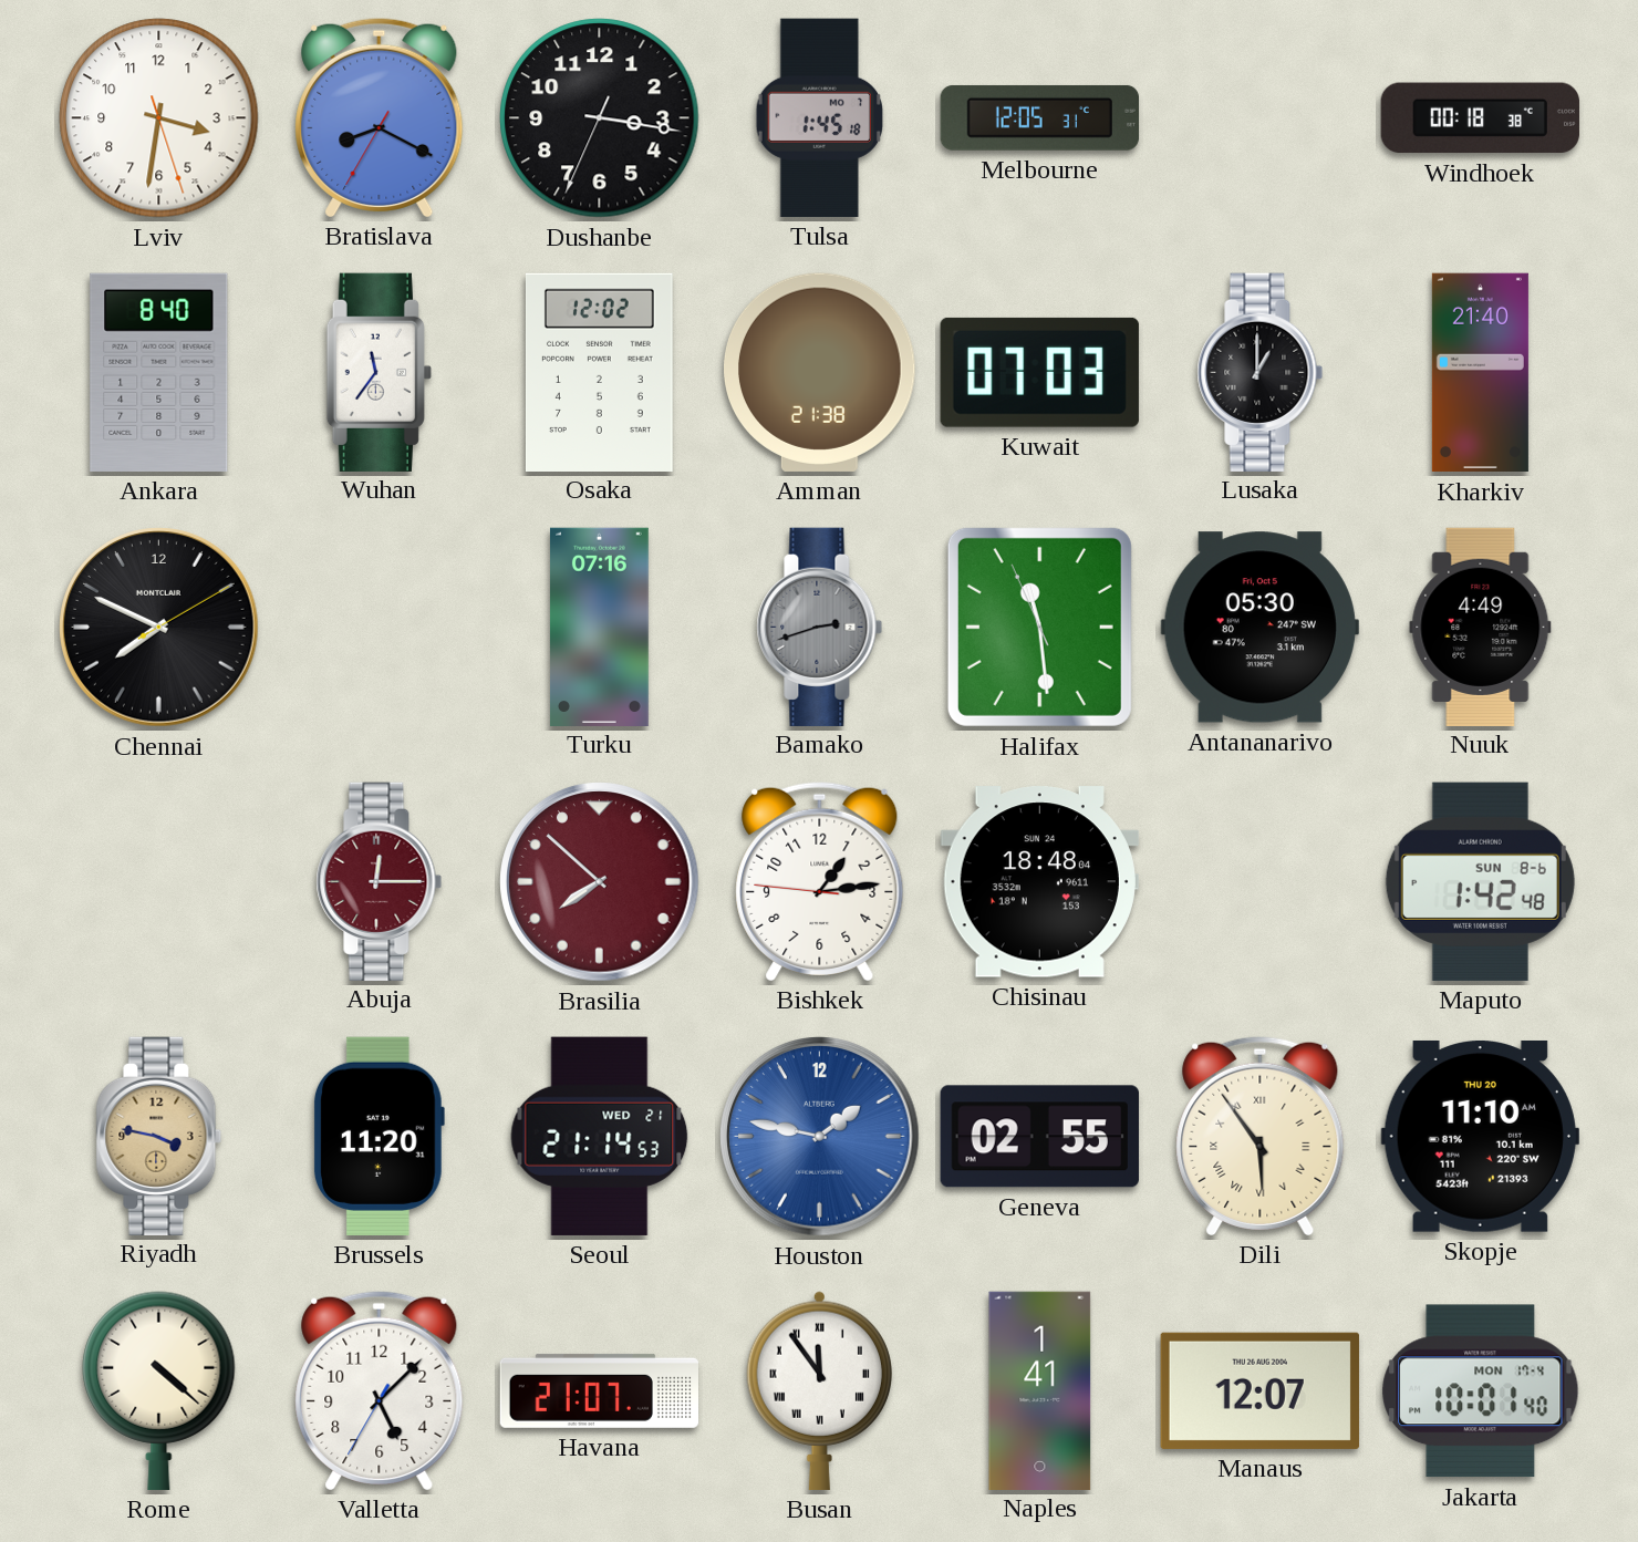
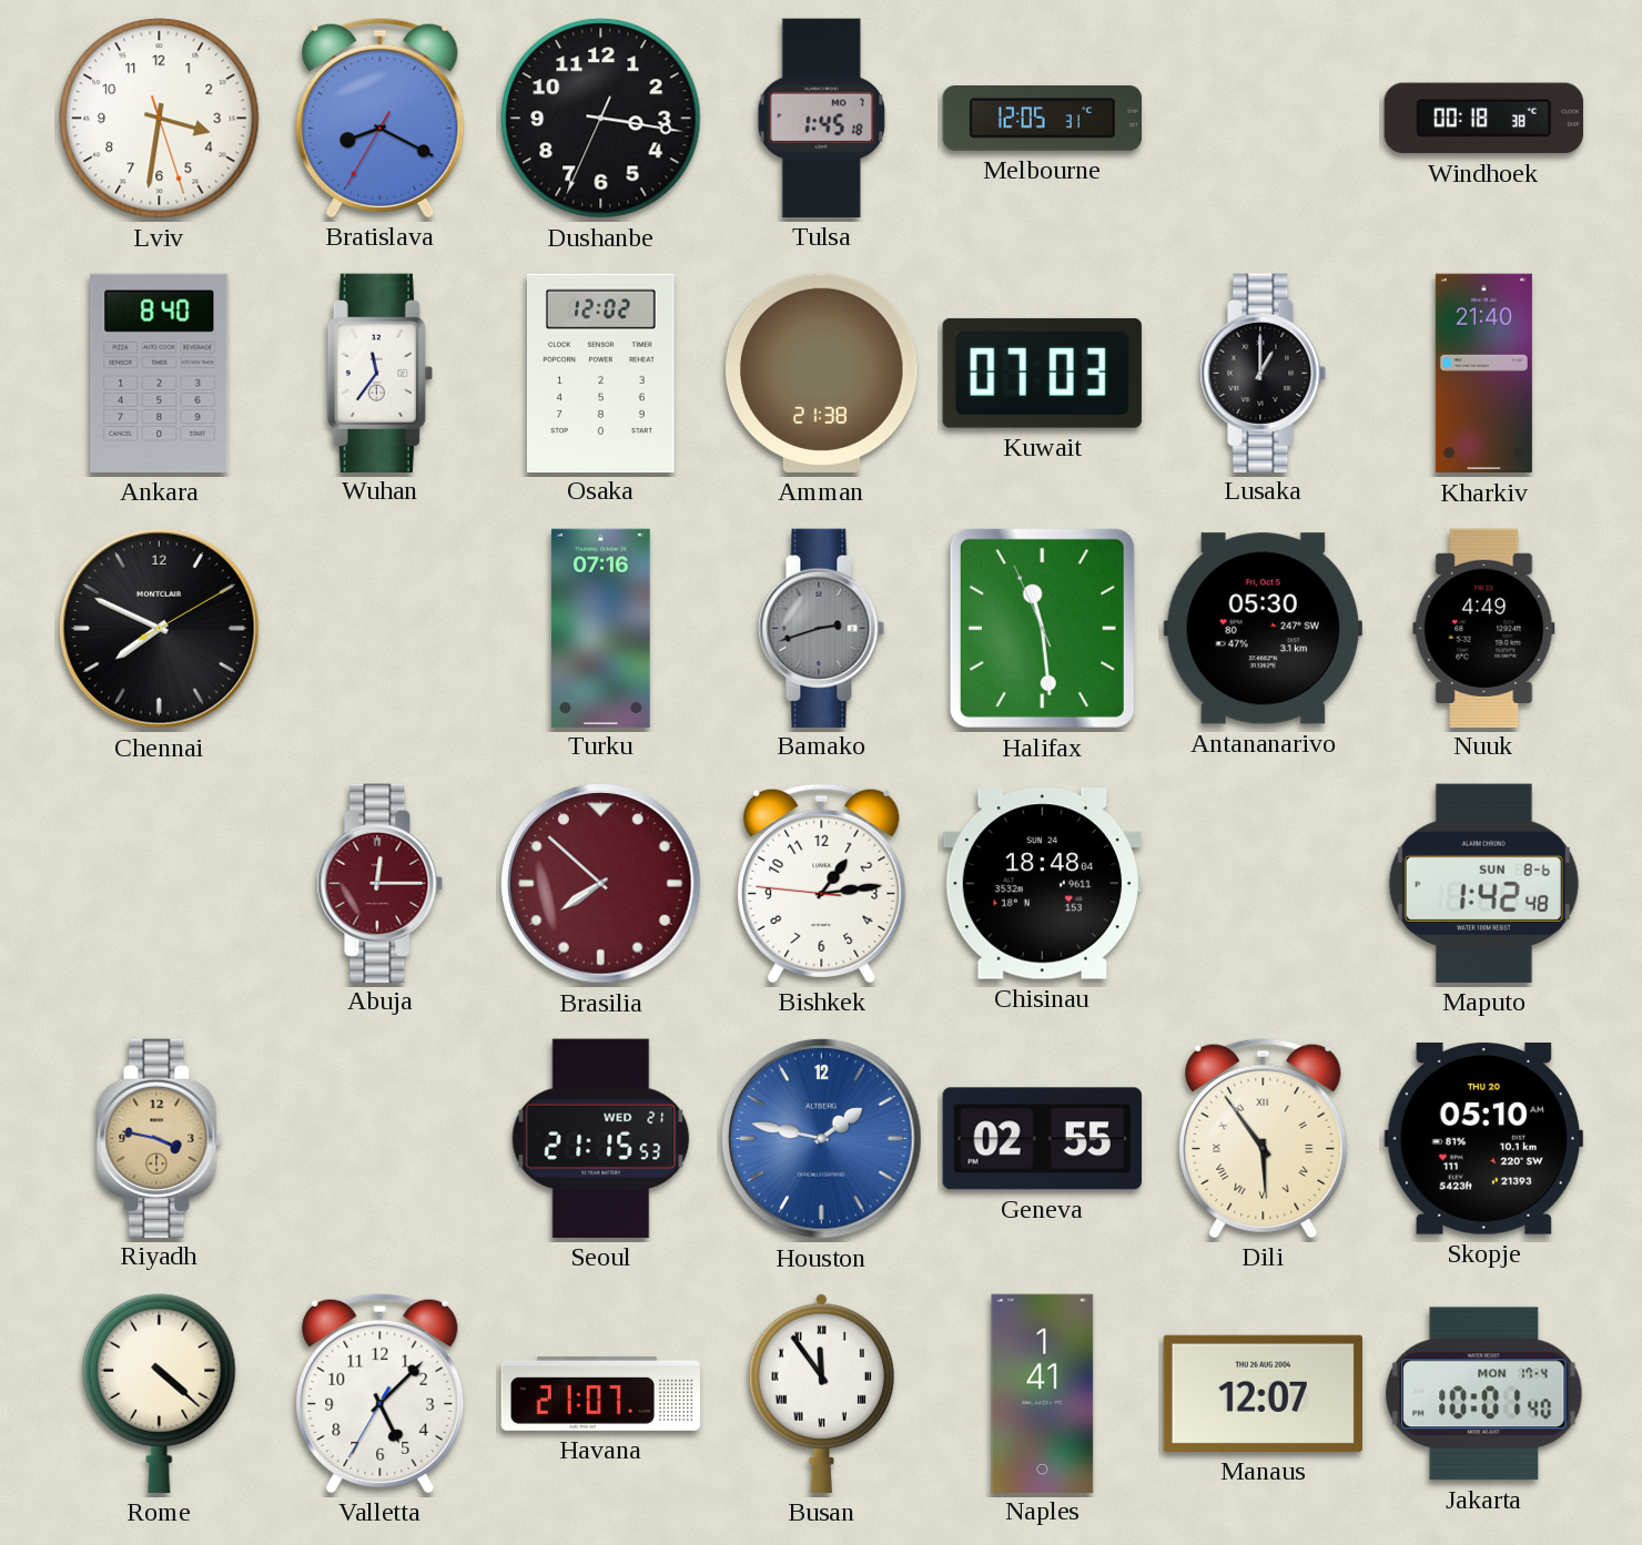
Brussels: 11:20 -> none (379, 1136)
Seoul: 21:14 -> 21:15 (601, 1138)
Skopje: 11:10 -> 05:10 (1483, 1138)
